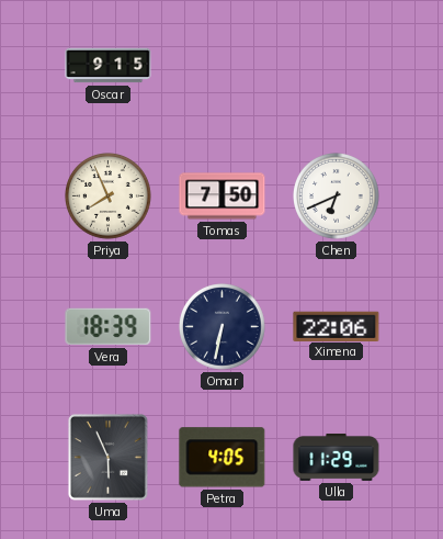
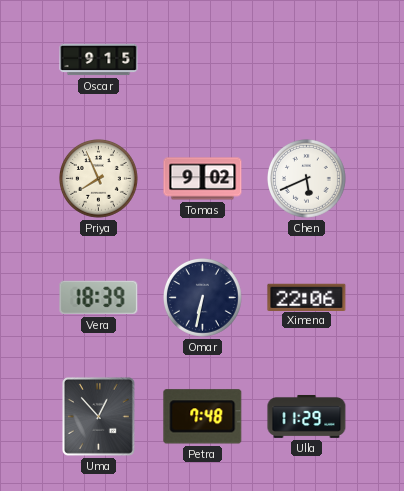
Tomas: 7:50 -> 9:02 (203, 179)
Chen: 6:41 -> 5:41 (307, 179)
Uma: 5:56 -> 12:53 (98, 416)
Petra: 4:05 -> 7:48 (203, 417)
